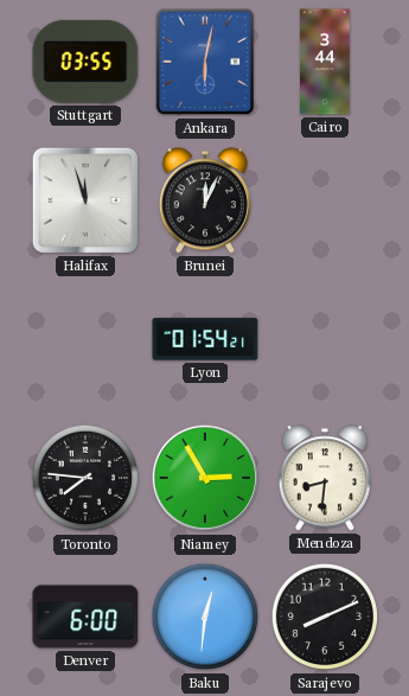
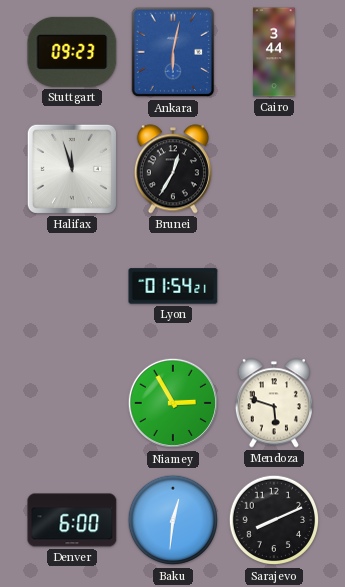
Stuttgart: 03:55 -> 09:23 (72, 52)
Brunei: 12:04 -> 12:35 (173, 169)
Toronto: 7:46 -> none (85, 478)
Mendoza: 8:31 -> 5:48 (274, 403)
